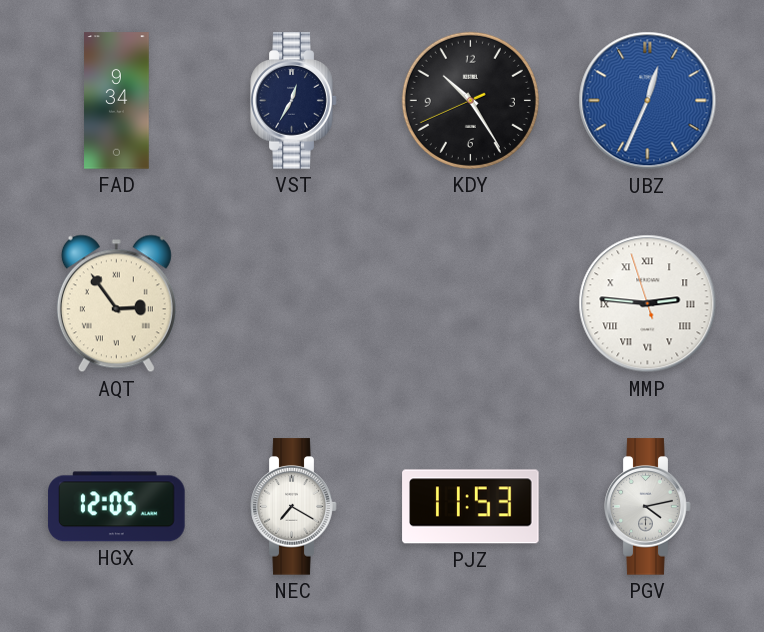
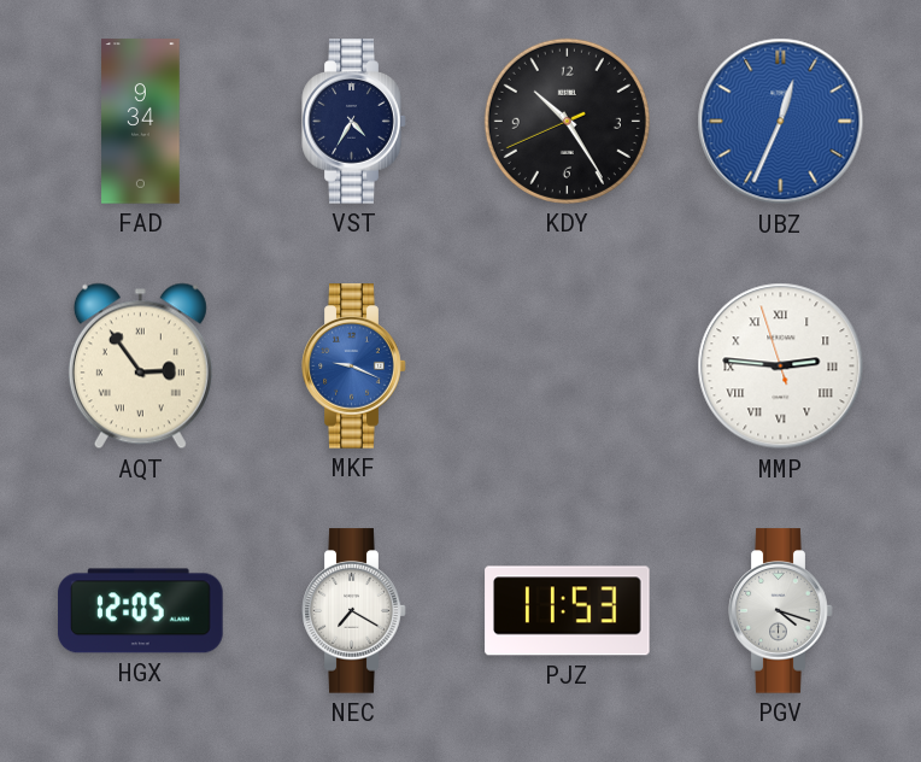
VST: 12:35 -> 4:35 (354, 122)
MKF: none -> 9:19 (354, 367)
PGV: 4:13 -> 4:18 (781, 611)
